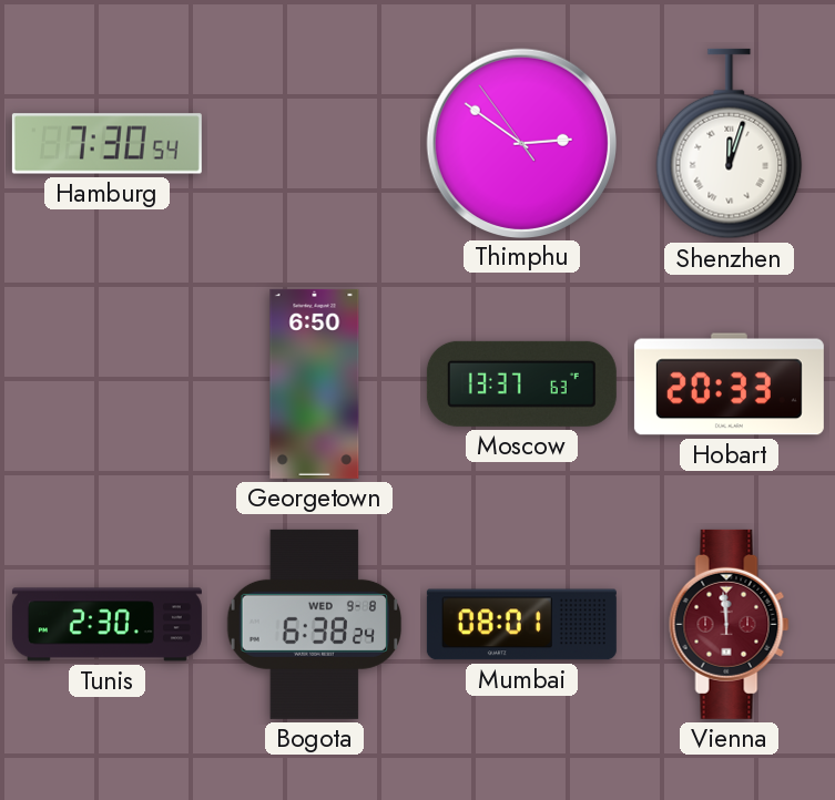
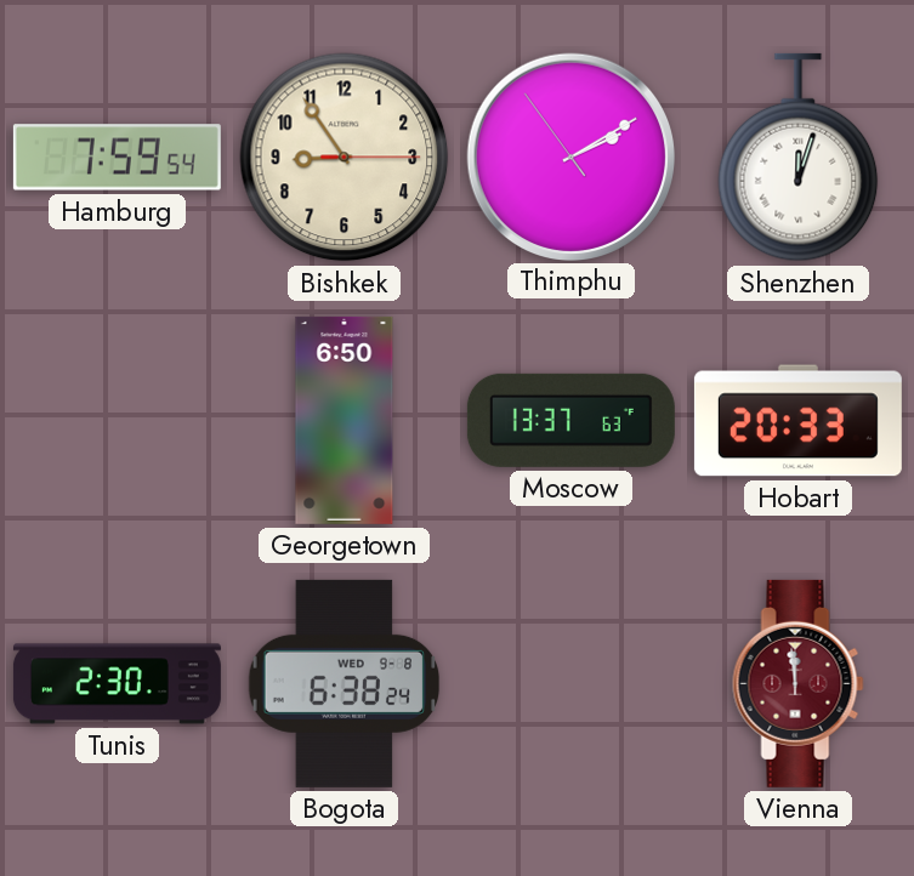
Hamburg: 7:30 -> 7:59 (117, 158)
Bishkek: none -> 8:54 (345, 158)
Thimphu: 2:50 -> 2:09 (570, 157)
Mumbai: 08:01 -> none (521, 625)
